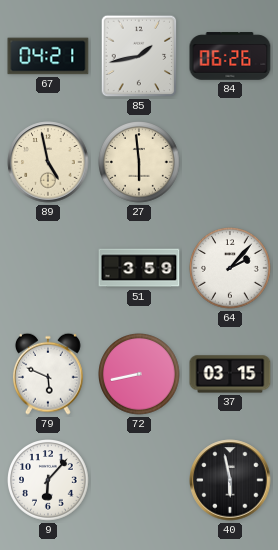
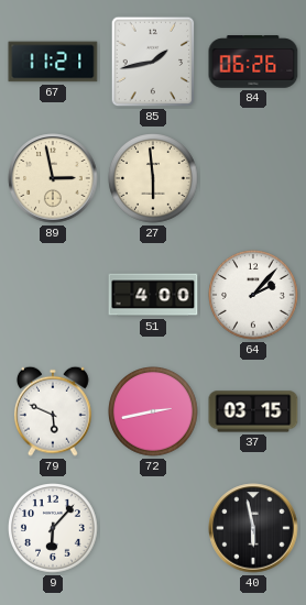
67: 04:21 -> 11:21 (53, 62)
89: 4:58 -> 2:58 (53, 178)
51: 3:59 -> 4:00 (153, 295)
72: 8:43 -> 2:43 (154, 413)
